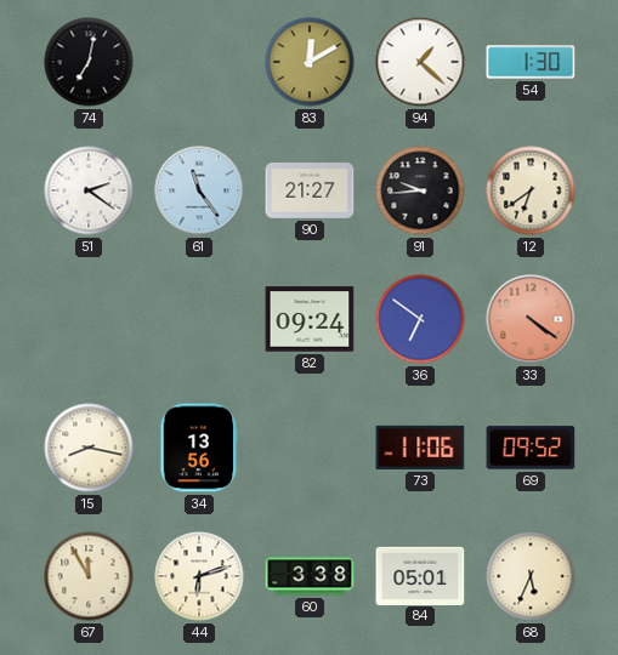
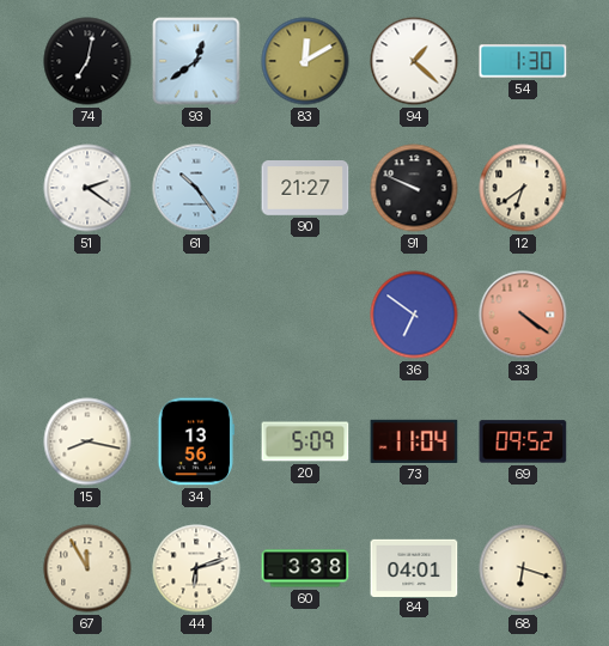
93: none -> 12:39 (196, 61)
61: 11:24 -> 10:24 (196, 188)
91: 9:44 -> 9:49 (414, 188)
82: 09:24 -> none (310, 319)
20: none -> 5:09 (305, 441)
73: 11:06 -> 11:04 (414, 441)
84: 05:01 -> 04:01 (414, 567)
68: 5:34 -> 6:18 (523, 568)
